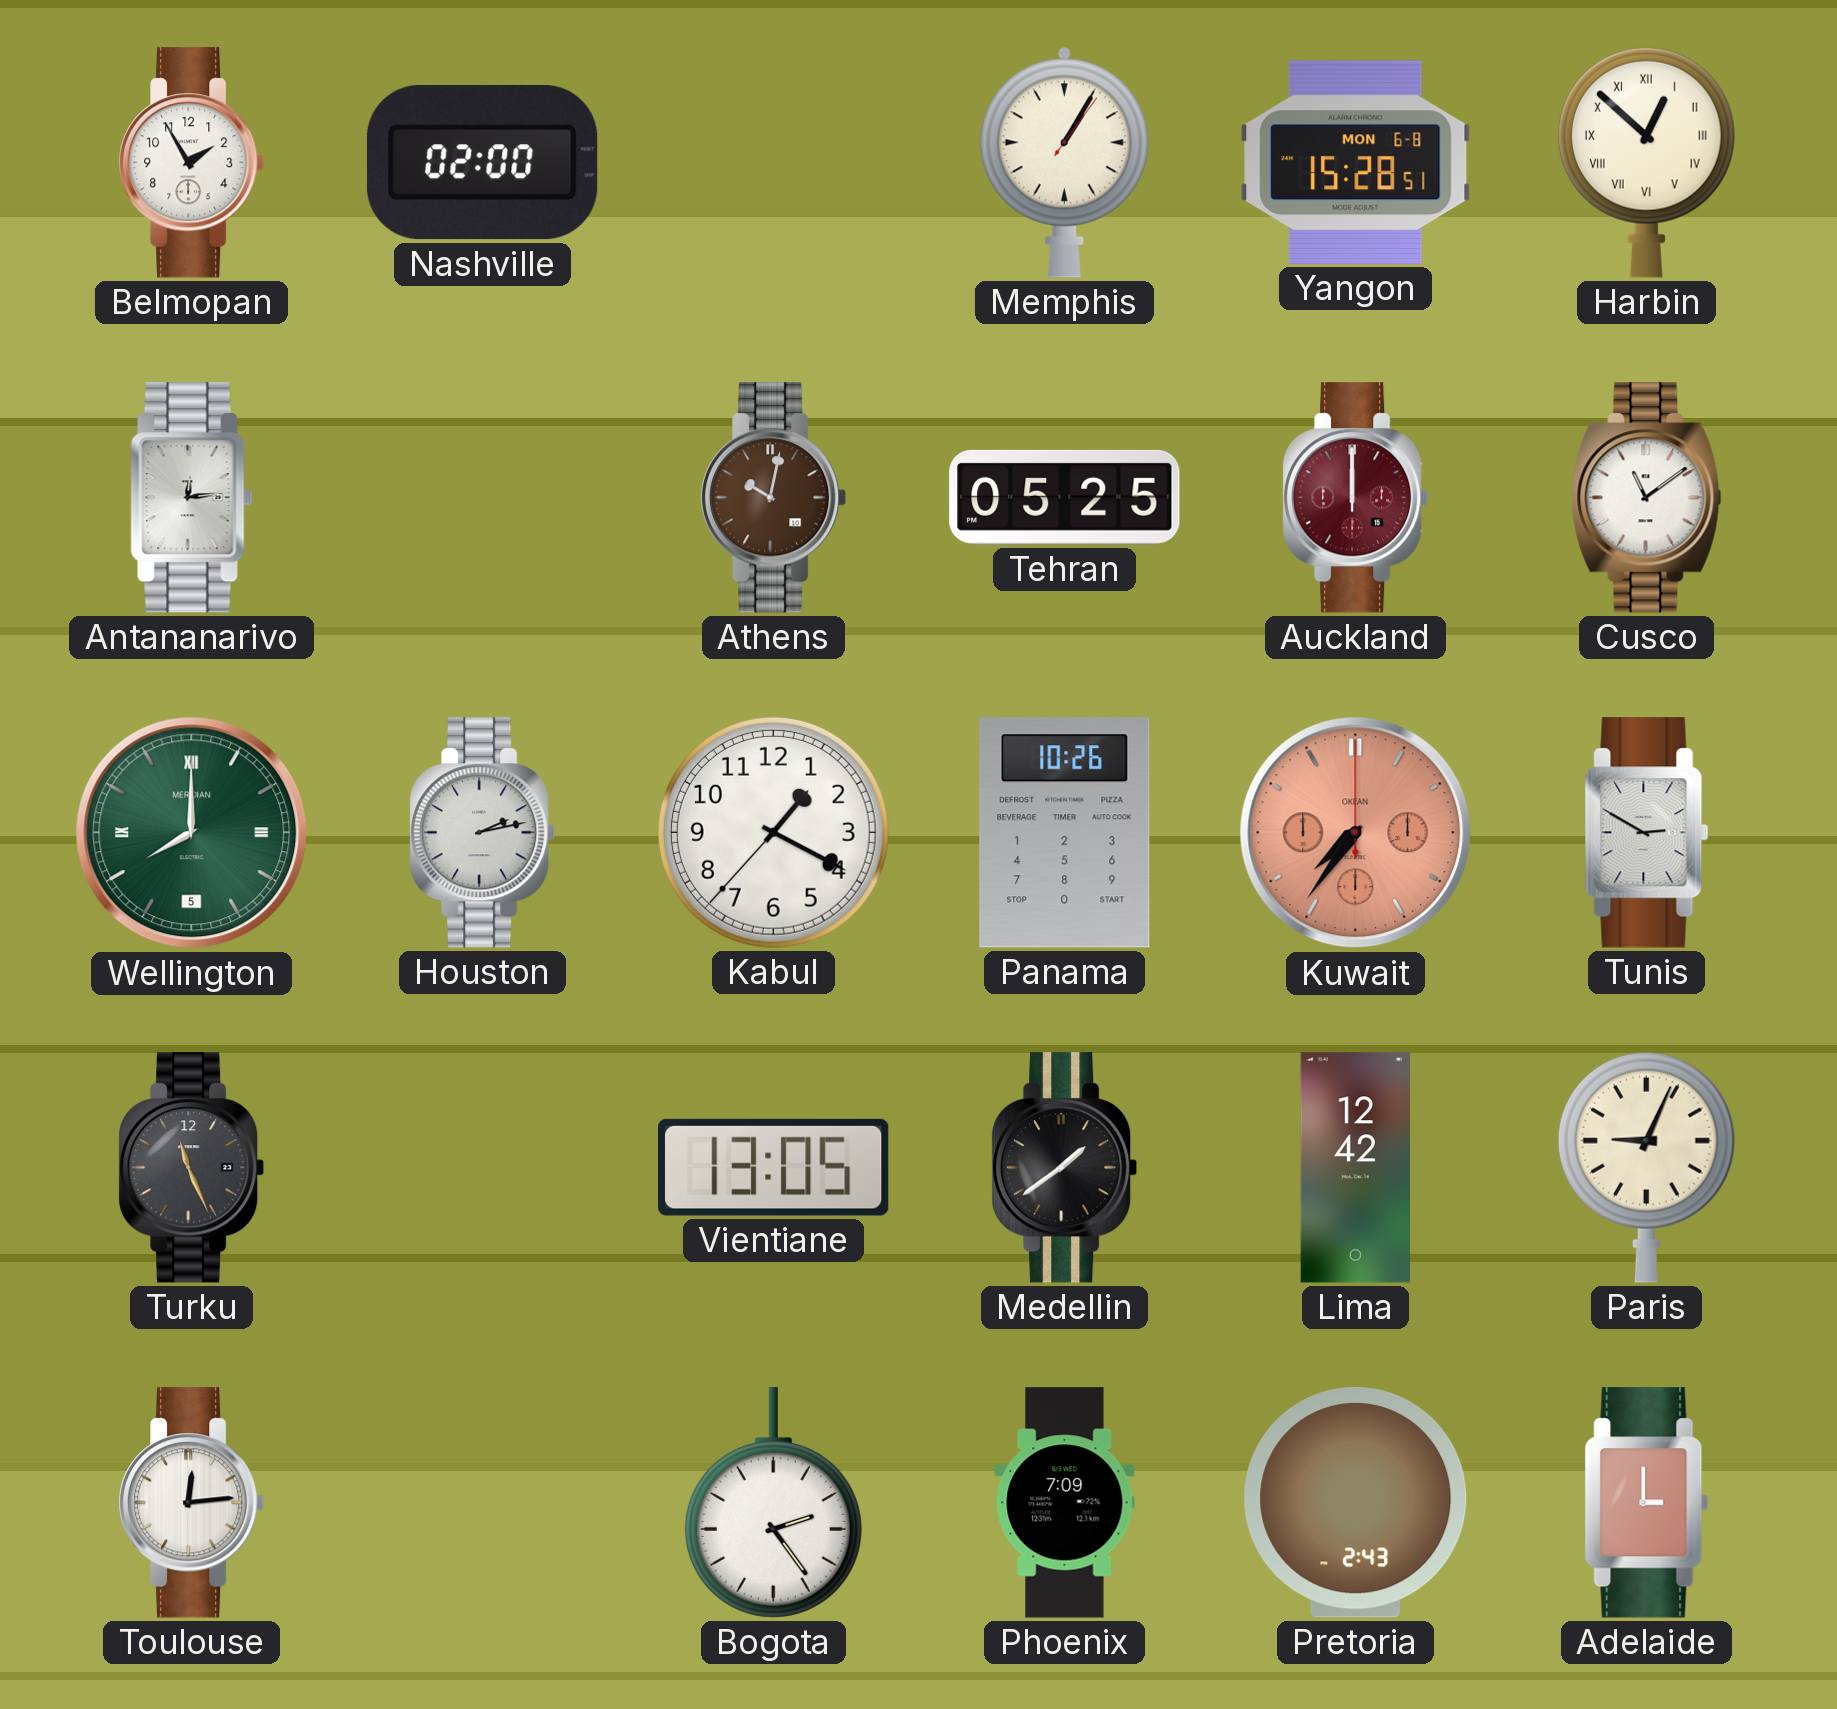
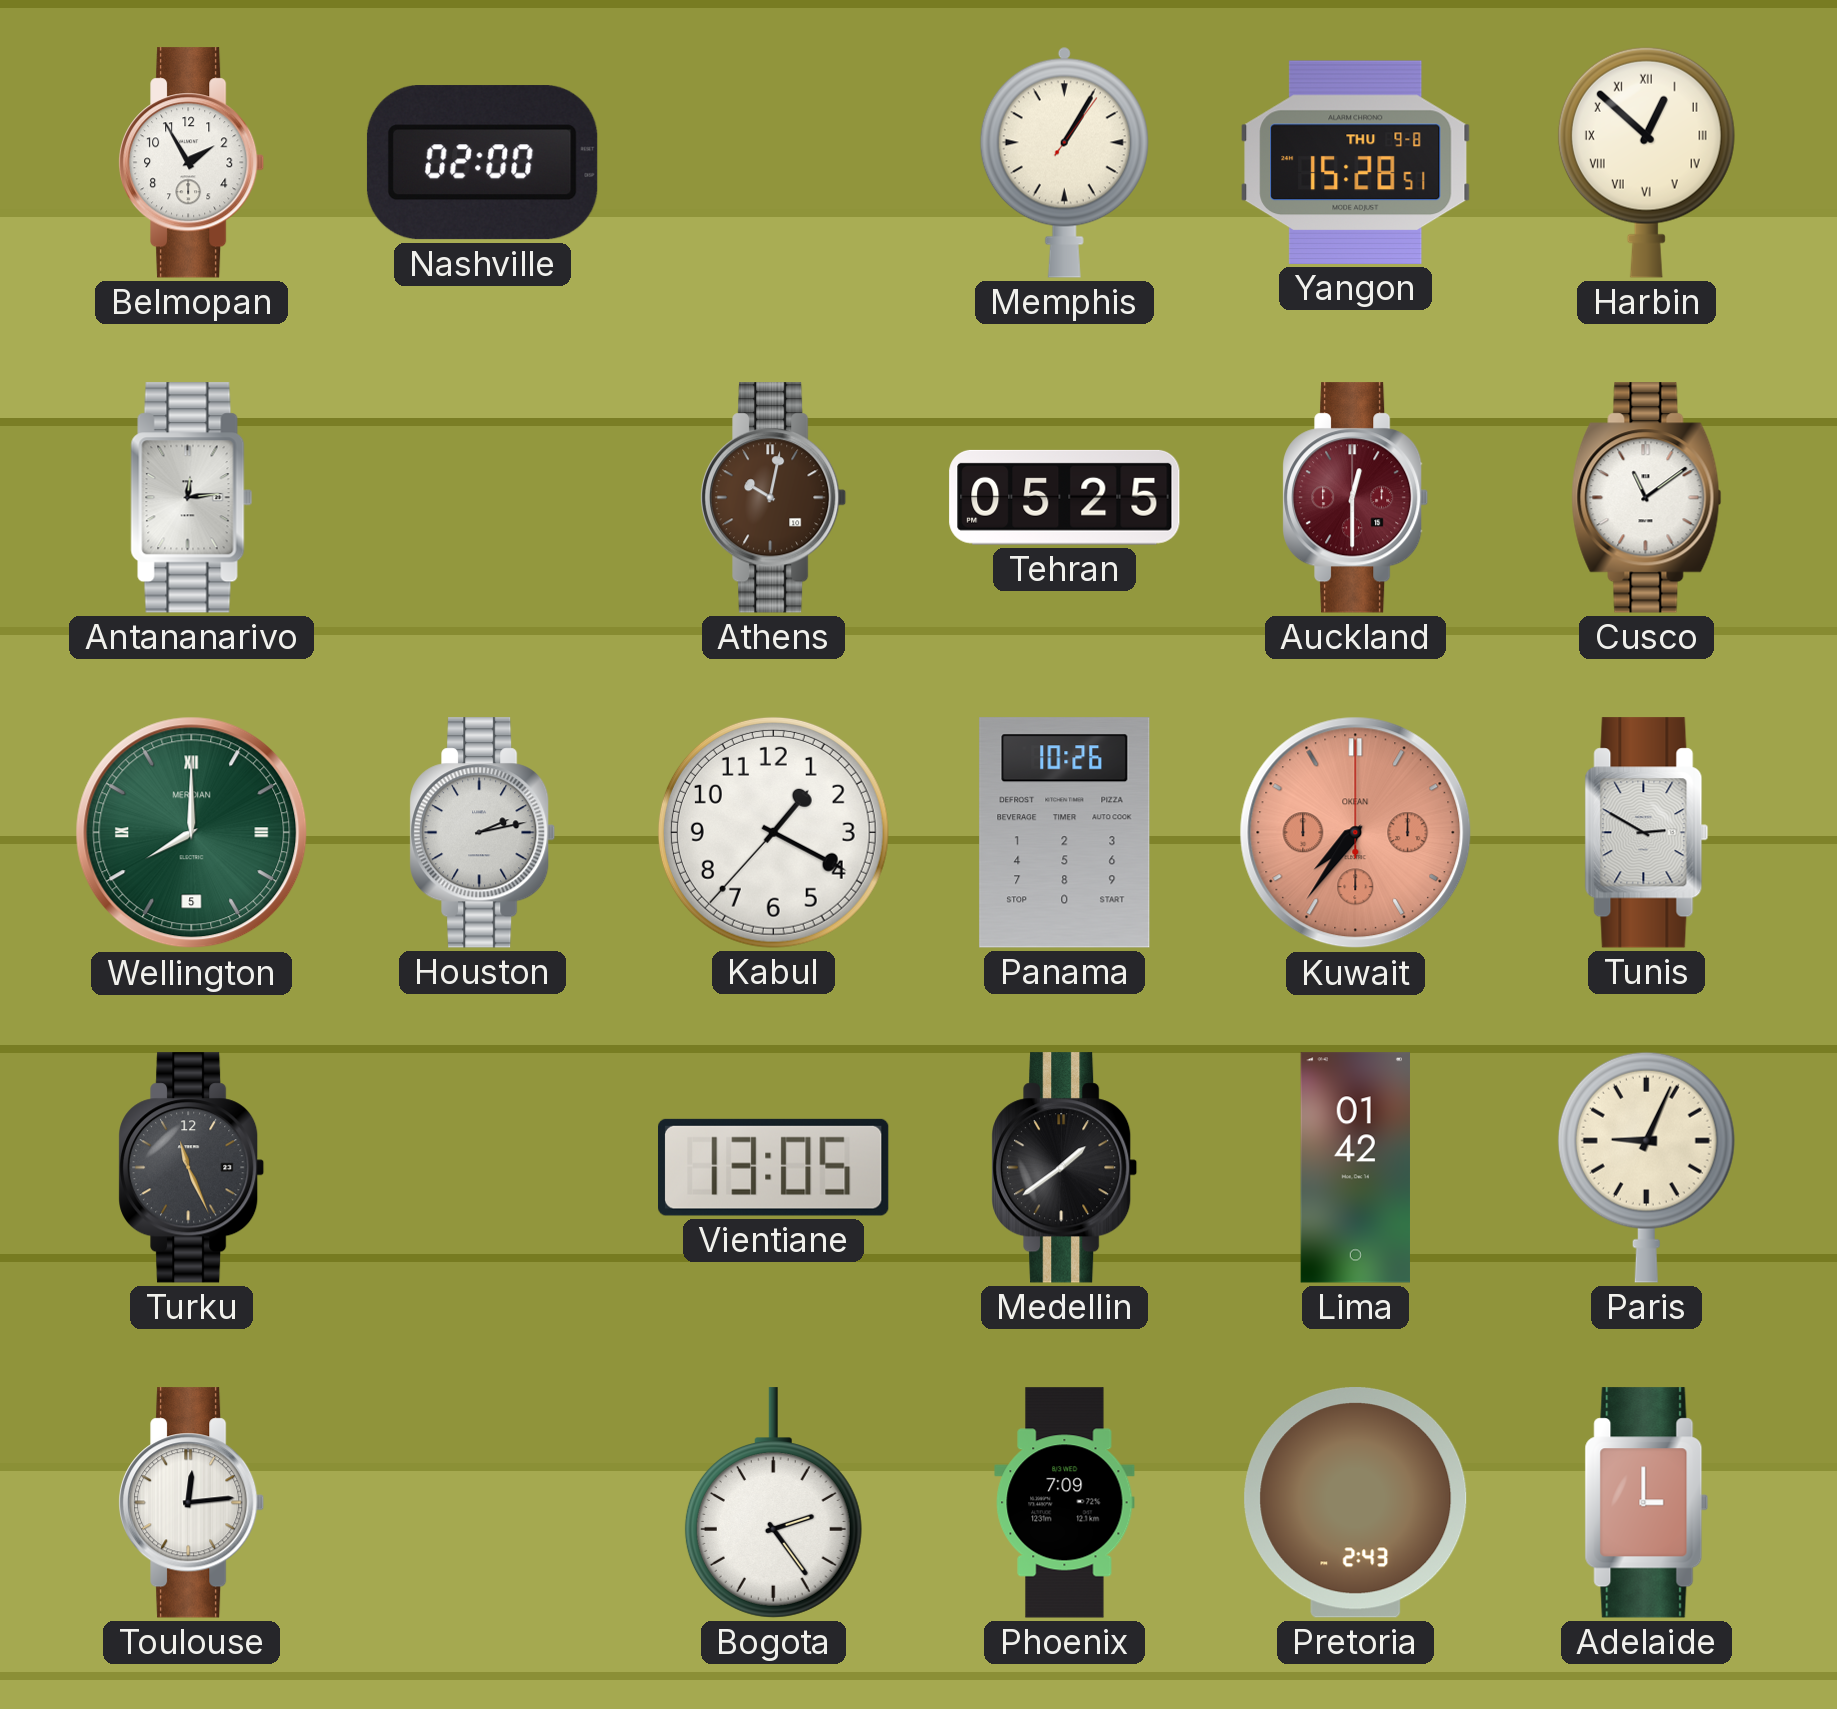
Yangon date: MON 6-8 -> THU 9-8 (1356, 162)
Auckland: 12:00 -> 12:30 (1356, 498)
Lima: 12:42 -> 01:42 (1355, 1168)
